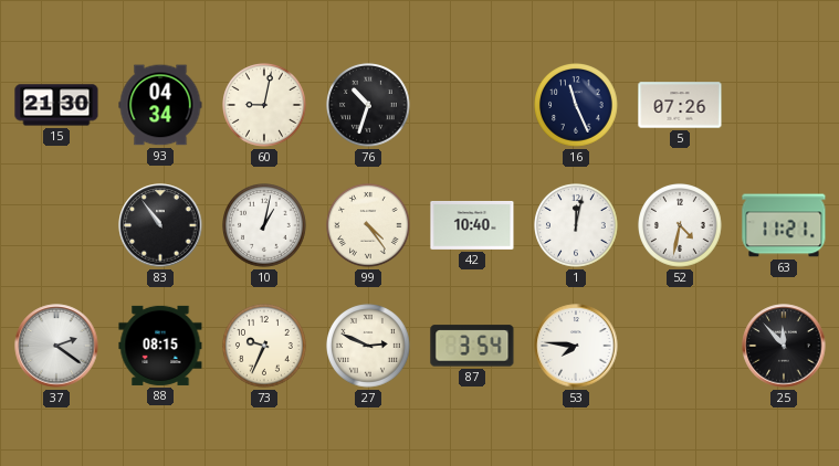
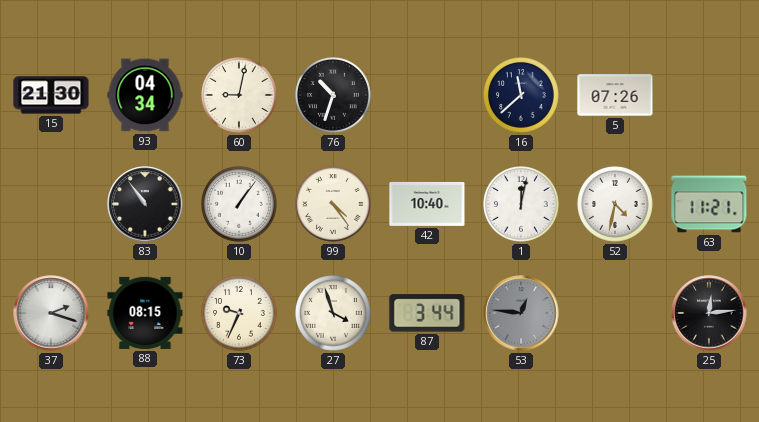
16: 11:26 -> 11:38 (522, 96)
10: 1:02 -> 1:06 (240, 205)
37: 2:21 -> 2:18 (51, 313)
27: 2:49 -> 3:57 (334, 314)
87: 3:54 -> 3:44 (427, 313)
53: 7:46 -> 12:46 (521, 313)
53 dial: white -> grey (521, 313)
25: 11:53 -> 12:14 (709, 313)
